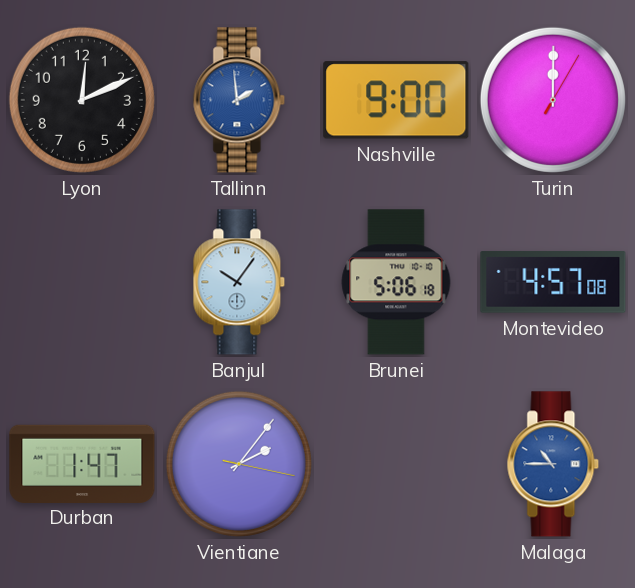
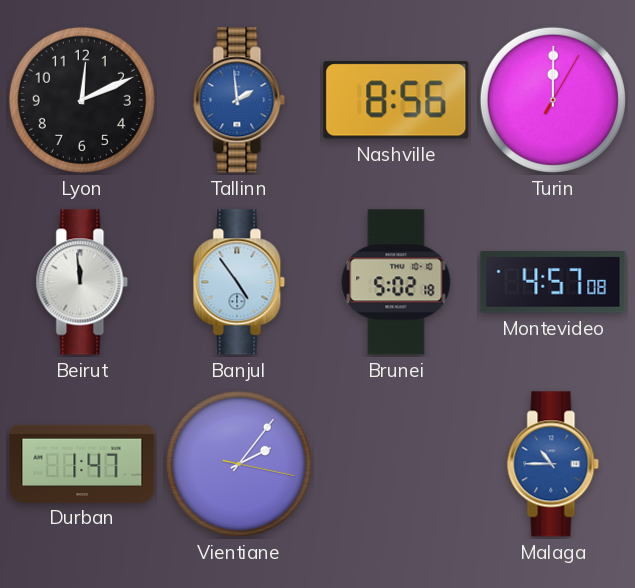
Nashville: 9:00 -> 8:56 (396, 100)
Beirut: none -> 11:59 (82, 282)
Banjul: 10:06 -> 4:54 (239, 282)
Brunei: 5:06 -> 5:02 (396, 282)
